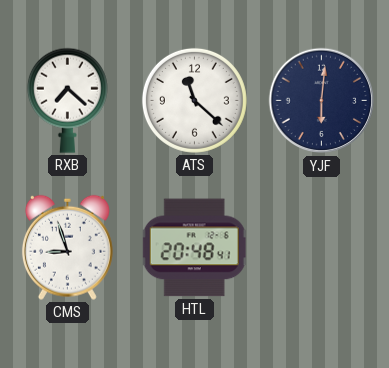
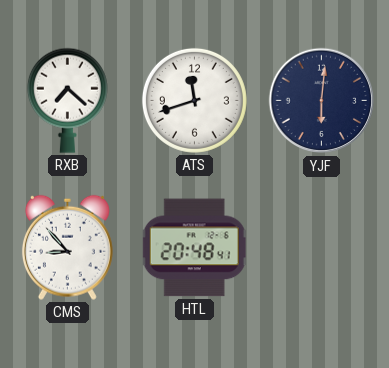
ATS: 11:22 -> 11:42 (194, 100)
CMS: 8:57 -> 8:53 (67, 247)
